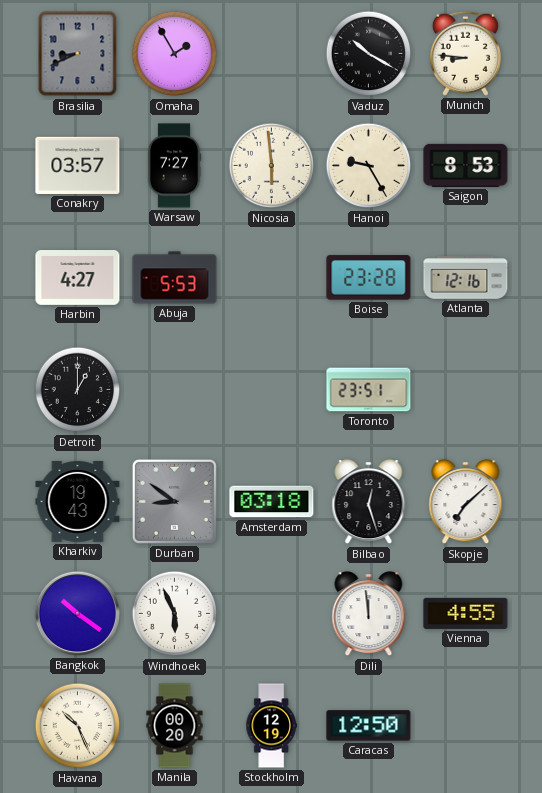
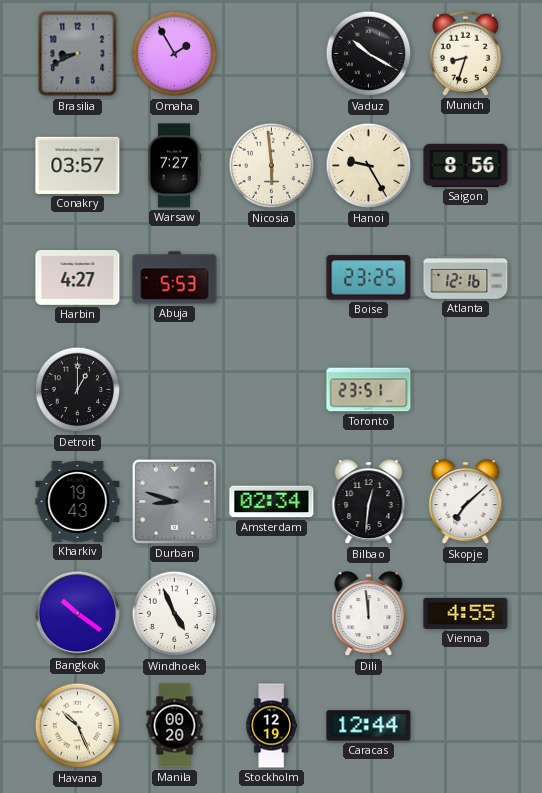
Munich: 8:46 -> 8:33 (465, 53)
Saigon: 8:53 -> 8:56 (466, 165)
Boise: 23:28 -> 23:25 (369, 278)
Durban: 8:51 -> 8:48 (174, 501)
Amsterdam: 03:18 -> 02:34 (272, 502)
Bilbao: 12:27 -> 12:31 (369, 502)
Windhoek: 5:56 -> 4:56 (175, 614)
Caracas: 12:50 -> 12:44 (369, 726)
